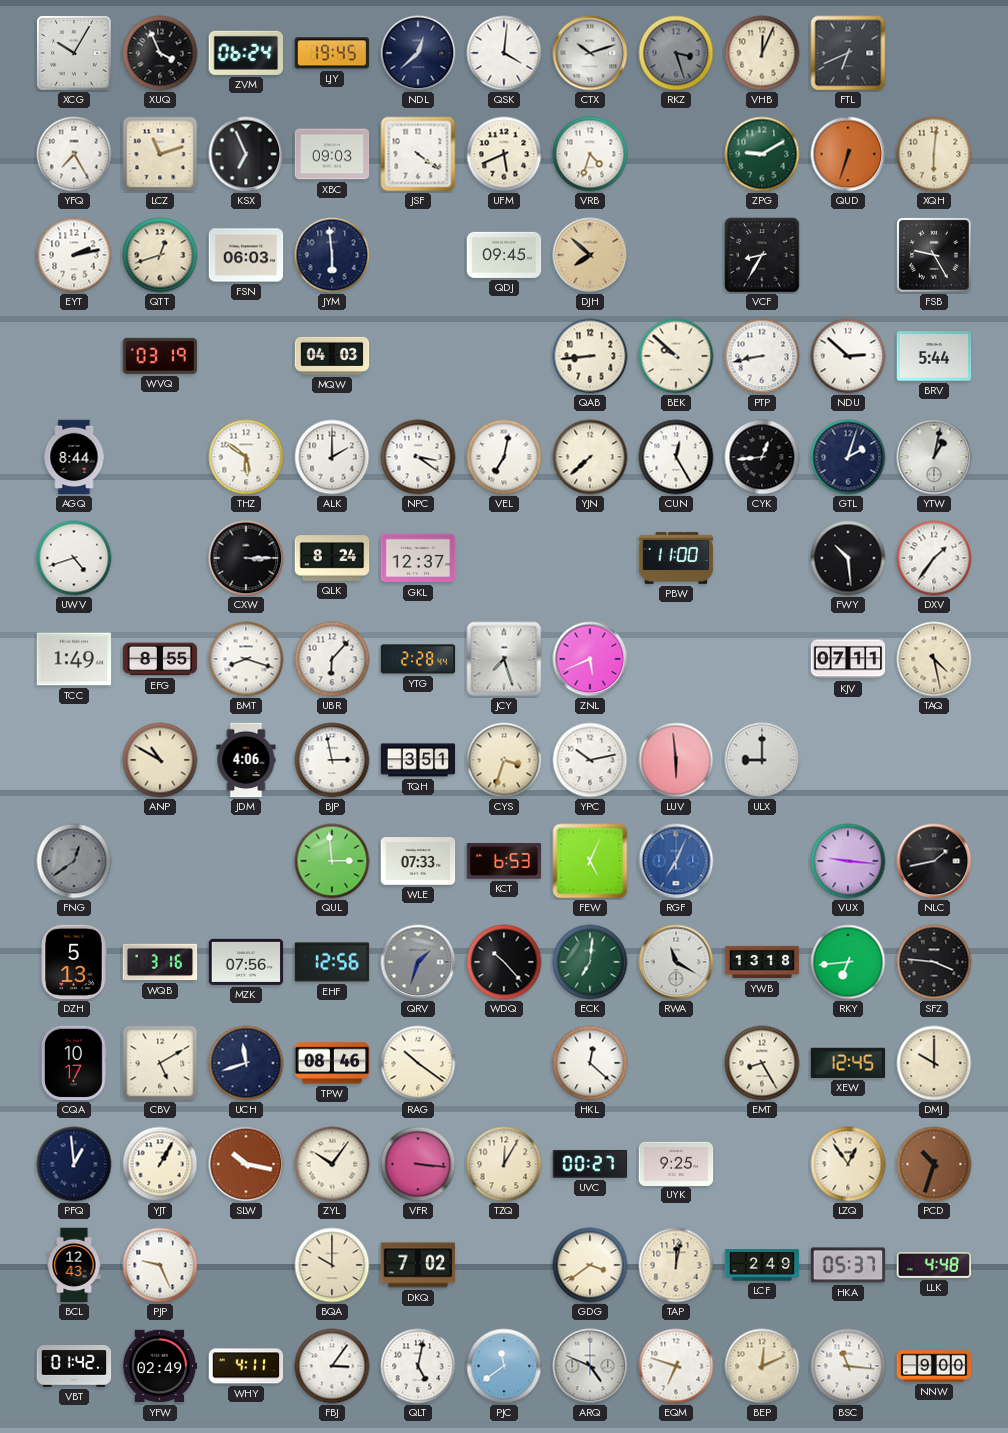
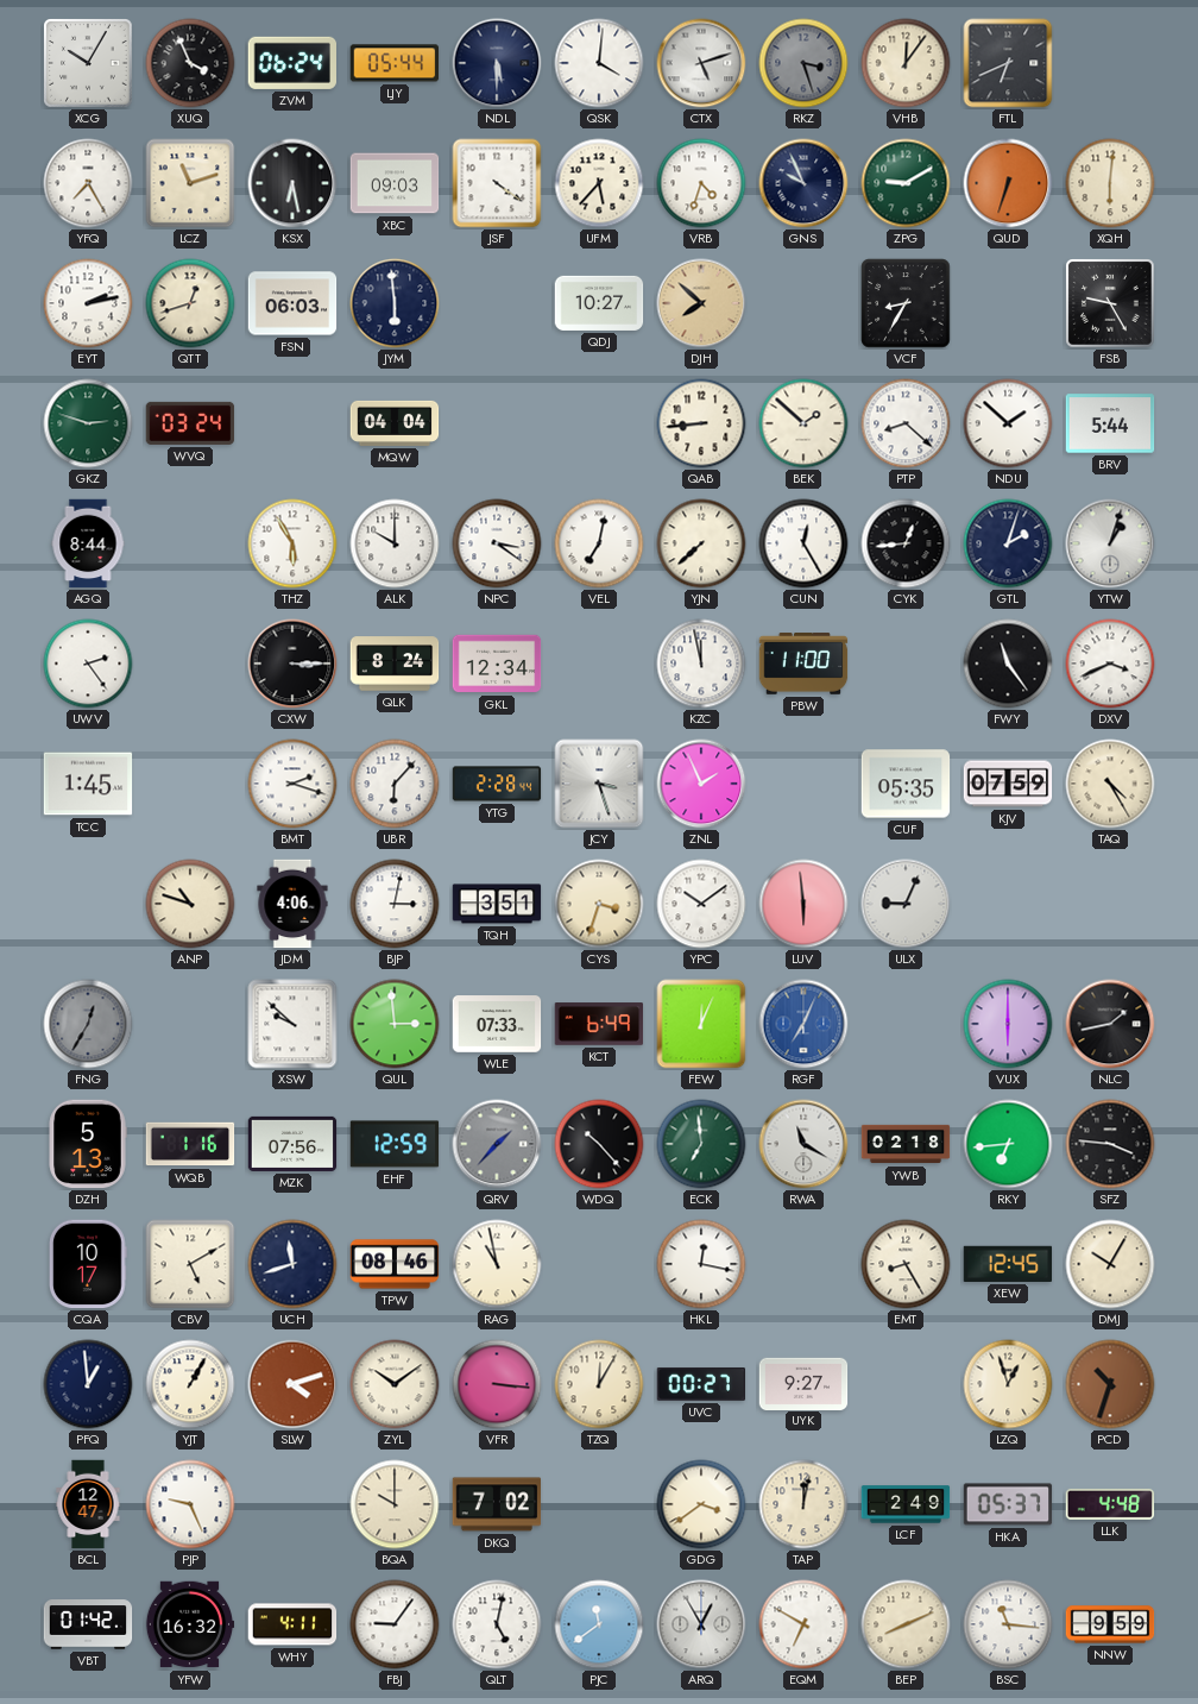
LJY: 19:45 -> 05:44 (395, 63)
NDL: 12:38 -> 5:30 (497, 63)
CTX: 10:12 -> 5:12 (701, 63)
VHB: 12:04 -> 12:06 (906, 63)
KSX: 6:56 -> 6:28 (292, 183)
UFM: 5:41 -> 5:37 (599, 183)
GNS: none -> 9:56 (803, 183)
QDJ: 09:45 -> 10:27 (599, 303)
GKZ: none -> 2:48 (88, 423)
WVQ: 03:19 -> 03:24 (190, 423)
MQW: 04:03 -> 04:04 (395, 423)
BEK: 9:52 -> 1:52 (803, 423)
PTP: 8:43 -> 8:22 (906, 423)
NDU: 2:52 -> 1:52 (1008, 423)
THZ: 5:51 -> 5:55 (292, 543)
ALK: 2:00 -> 10:00 (395, 543)
YTW: 1:02 -> 1:03 (1110, 543)
UWV: 4:42 -> 2:24 (88, 664)
GKL: 12:37 -> 12:34 (497, 664)
KZC: none -> 11:58 (701, 664)
FWY: 10:29 -> 11:24 (1008, 664)
DXV: 1:36 -> 3:41 (1110, 664)
TCC: 1:49 -> 1:45 (88, 784)
EFG: 8:55 -> none (160, 659)
BMT: 8:18 -> 2:18 (292, 784)
JCY: 7:27 -> 3:27 (599, 784)
ZNL: 5:41 -> 1:56 (701, 784)
CUF: none -> 05:35 (906, 784)
KJV: 07:11 -> 07:59 (1008, 784)
TAQ: 4:28 -> 4:25 (1110, 784)
ANP: 10:50 -> 10:48 (190, 904)
BJP: 2:58 -> 3:02 (395, 904)
YPC: 10:13 -> 10:09 (701, 904)
ULX: 9:00 -> 9:04 (906, 904)
FNG: 12:39 -> 12:35 (88, 1024)
XSW: none -> 9:52 (292, 1024)
KCT: 6:53 -> 6:49 (599, 1024)
FEW: 5:04 -> 12:04 (701, 1024)
VUX: 9:16 -> 6:00 (1008, 1024)
WQB: 3:16 -> 1:16 (190, 1144)
EHF: 12:56 -> 12:59 (395, 1144)
QRV: 1:33 -> 1:37 (497, 1144)
ECK: 7:01 -> 6:59 (701, 1144)
YWB: 13:18 -> 02:18 (906, 1144)
RAG: 10:21 -> 10:58 (497, 1264)
HKL: 12:22 -> 12:17 (701, 1264)
DMJ: 10:00 -> 10:05 (1110, 1264)
SLW: 10:17 -> 4:12 (292, 1384)
ZYL: 10:06 -> 10:09 (395, 1384)
UYK: 9:25 -> 9:27 (803, 1383)
LZQ: 12:54 -> 12:57 (1008, 1384)
BCL: 12:43 -> 12:47 (88, 1504)
YFW: 02:49 -> 16:32 (190, 1624)
FBJ: 3:06 -> 9:06 (395, 1624)
ARQ: 4:49 -> 12:55 (701, 1624)
EQM: 6:48 -> 6:50 (803, 1624)
BEP: 12:11 -> 8:11 (906, 1624)
NNW: 9:00 -> 9:59 (1110, 1624)
